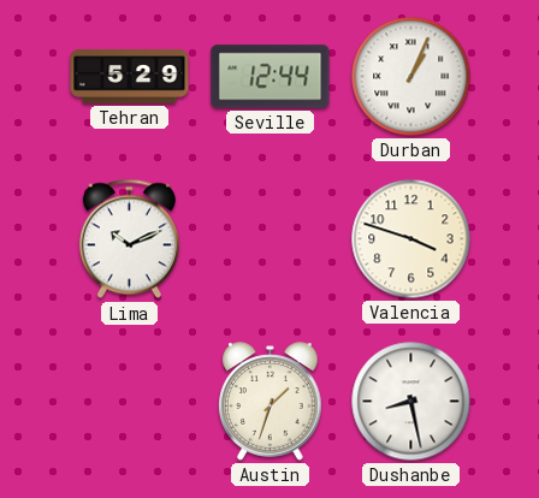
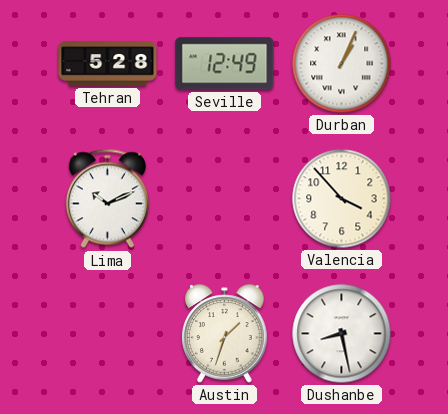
Tehran: 5:29 -> 5:28 (108, 64)
Seville: 12:44 -> 12:49 (225, 64)
Valencia: 3:48 -> 3:53 (342, 199)
